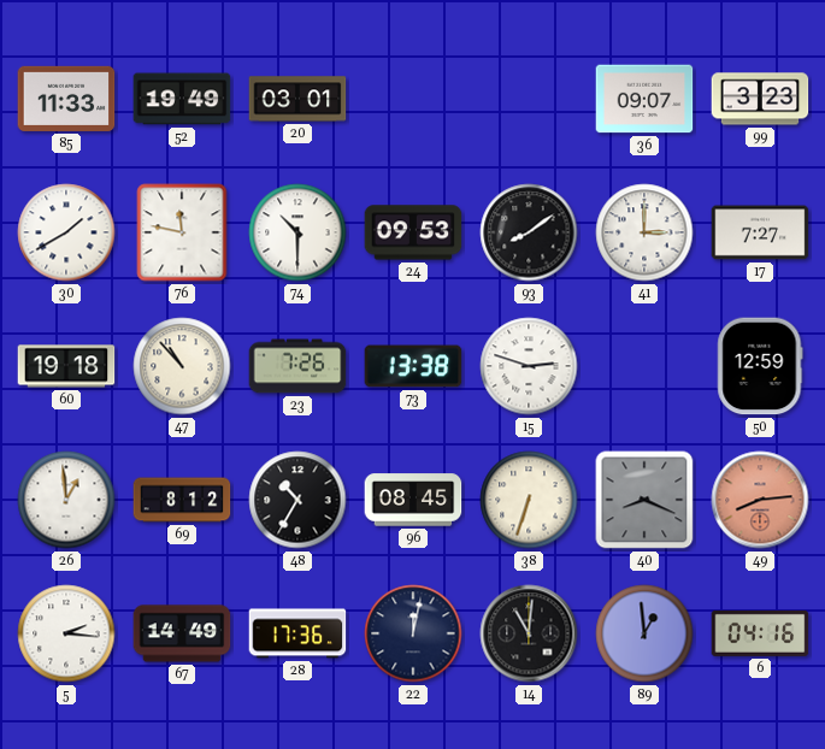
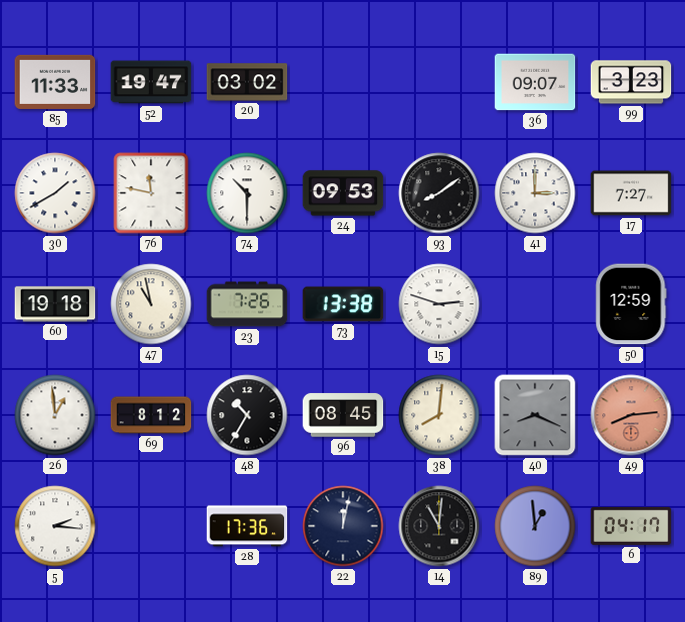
52: 19:49 -> 19:47 (151, 82)
20: 03:01 -> 03:02 (247, 82)
47: 10:53 -> 10:58 (151, 304)
38: 6:33 -> 8:01 (439, 415)
67: 14:49 -> none (182, 633)
6: 04:16 -> 04:17 (631, 526)
